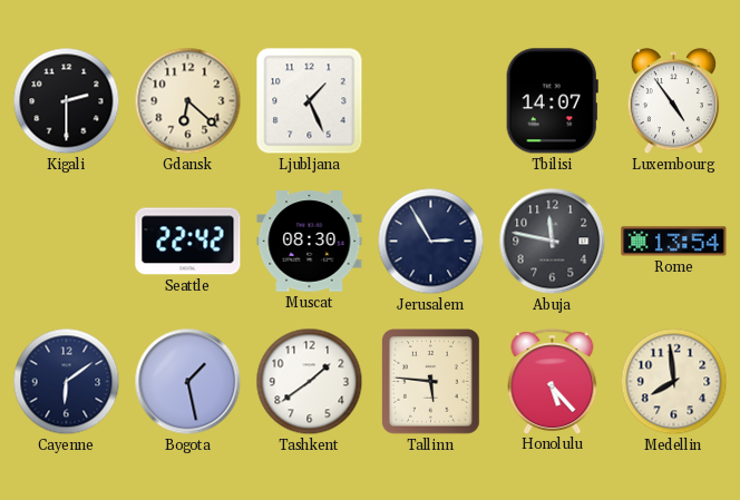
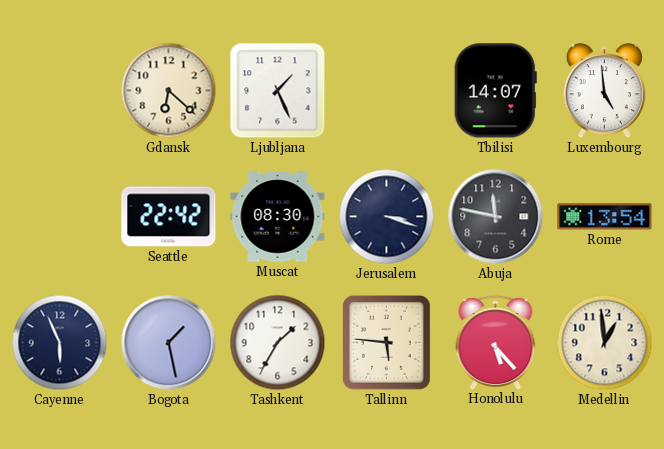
Kigali: 2:30 -> none (67, 101)
Luxembourg: 4:54 -> 4:59 (604, 91)
Jerusalem: 2:55 -> 3:18 (387, 217)
Cayenne: 6:09 -> 5:56 (60, 343)
Tashkent: 1:39 -> 1:35 (278, 343)
Medellin: 7:59 -> 12:59 (605, 343)
